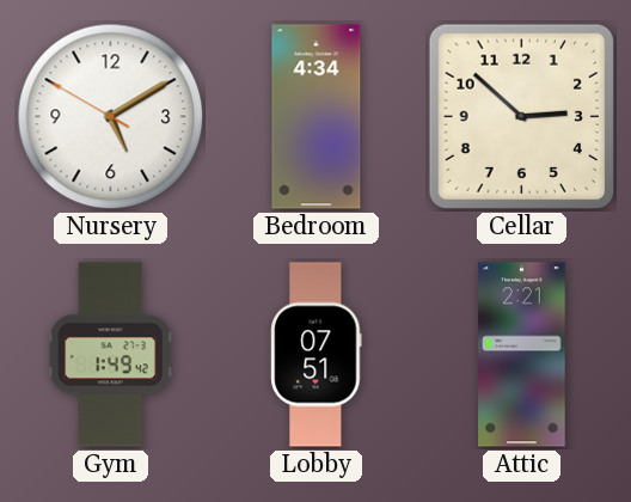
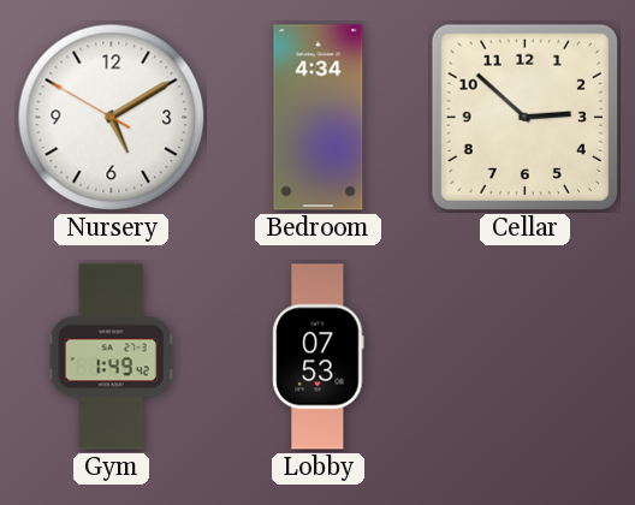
Lobby: 07:51 -> 07:53 (319, 357)
Attic: 2:21 -> none (522, 355)
